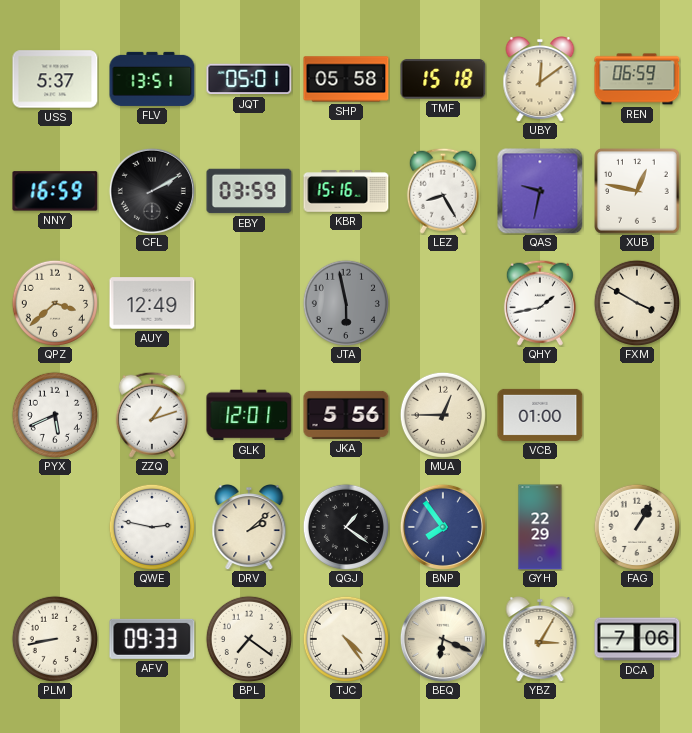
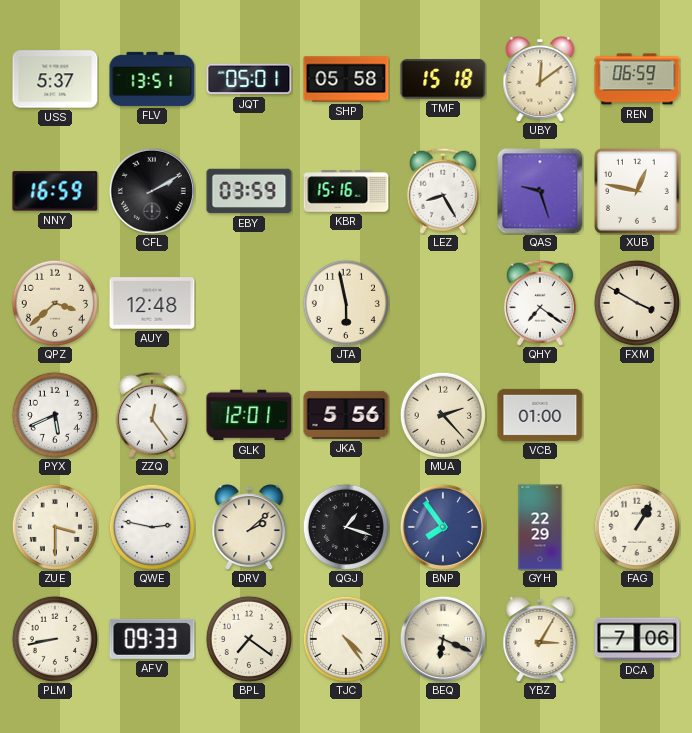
QAS: 9:32 -> 9:27 (540, 191)
AUY: 12:49 -> 12:48 (152, 303)
JTA dial: grey -> cream (346, 303)
QHY: 1:43 -> 7:21 (540, 303)
ZZQ: 1:12 -> 12:24 (152, 415)
MUA: 12:45 -> 2:23 (443, 415)
ZUE: none -> 3:30 (55, 527)
QGJ: 1:21 -> 1:18 (346, 527)
